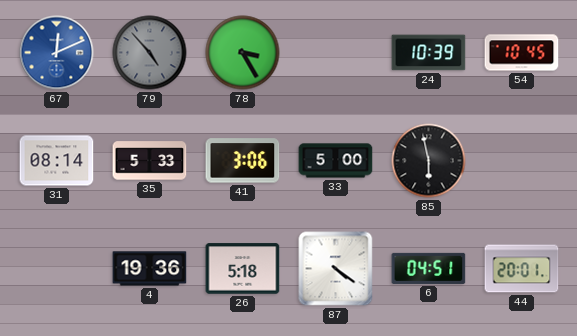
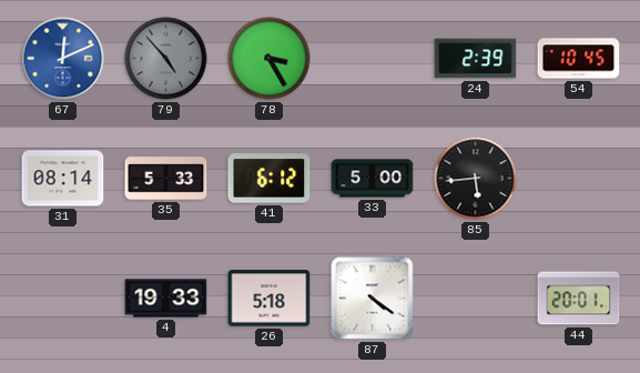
24: 10:39 -> 2:39 (476, 59)
41: 3:06 -> 6:12 (270, 179)
85: 5:58 -> 5:44 (476, 179)
4: 19:36 -> 19:33 (166, 299)
6: 04:51 -> none (429, 268)
